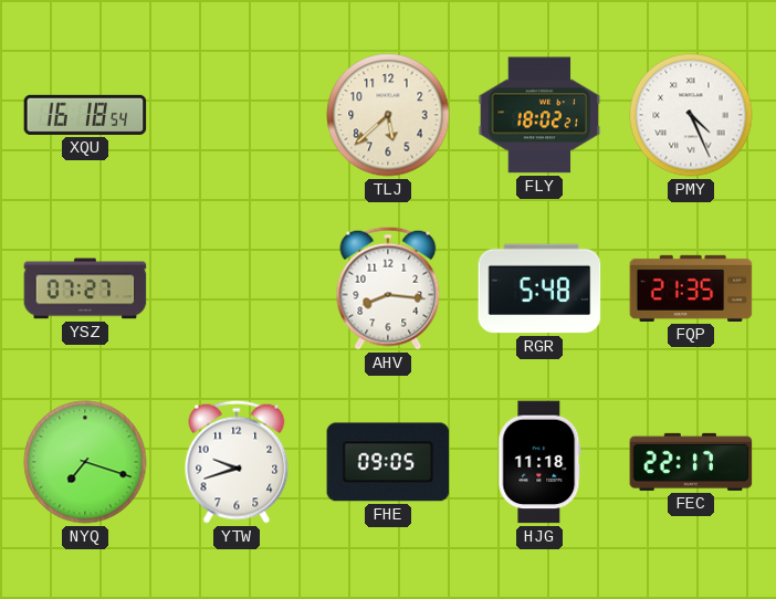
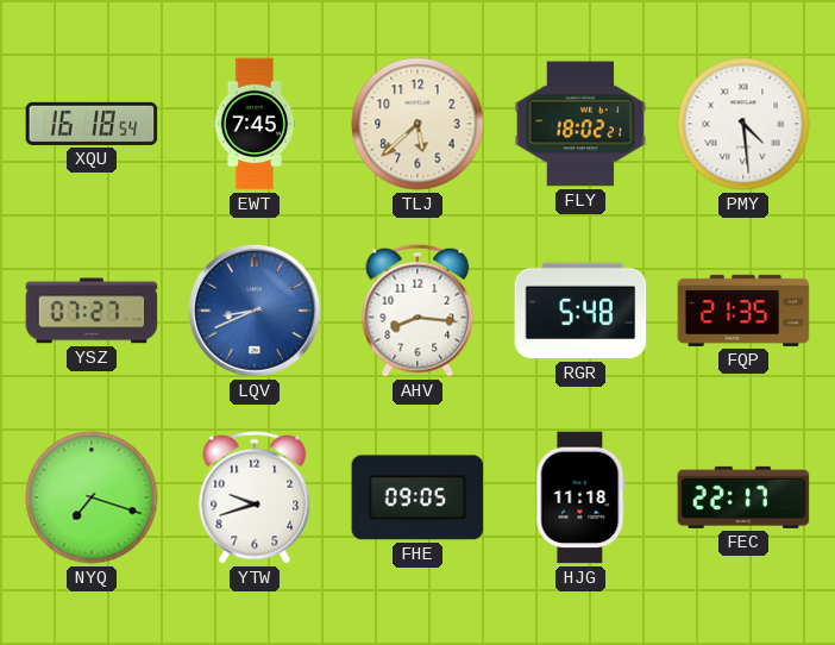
EWT: none -> 7:45 (255, 124)
PMY: 4:26 -> 4:29 (743, 124)
LQV: none -> 8:41 (255, 311)
